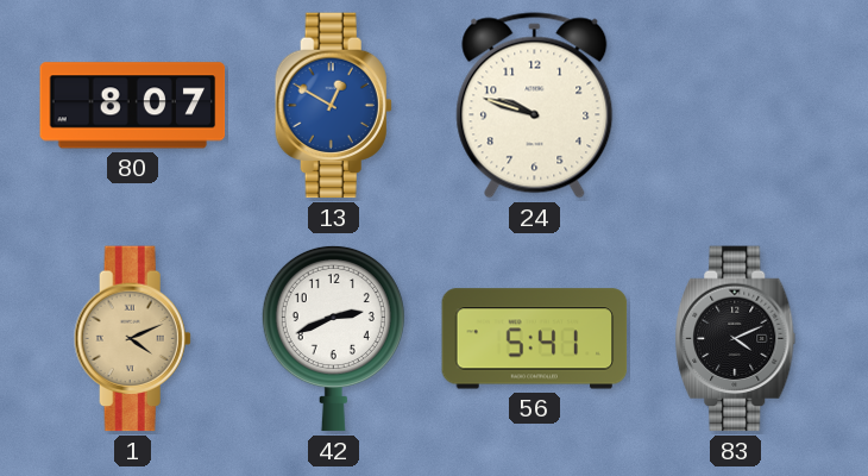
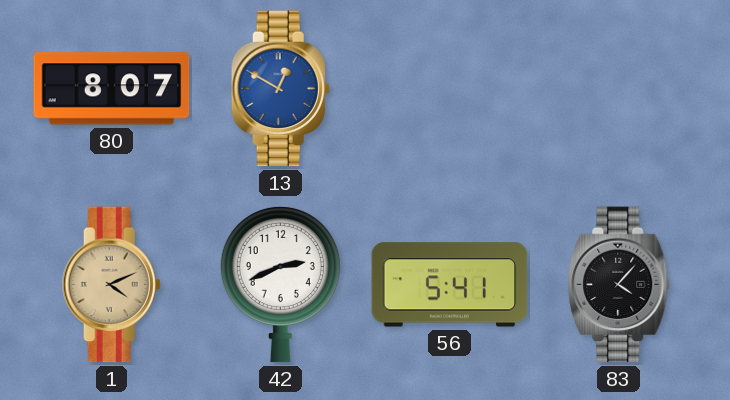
24: 9:48 -> none (535, 106)
83: 4:11 -> 4:07 (619, 285)
